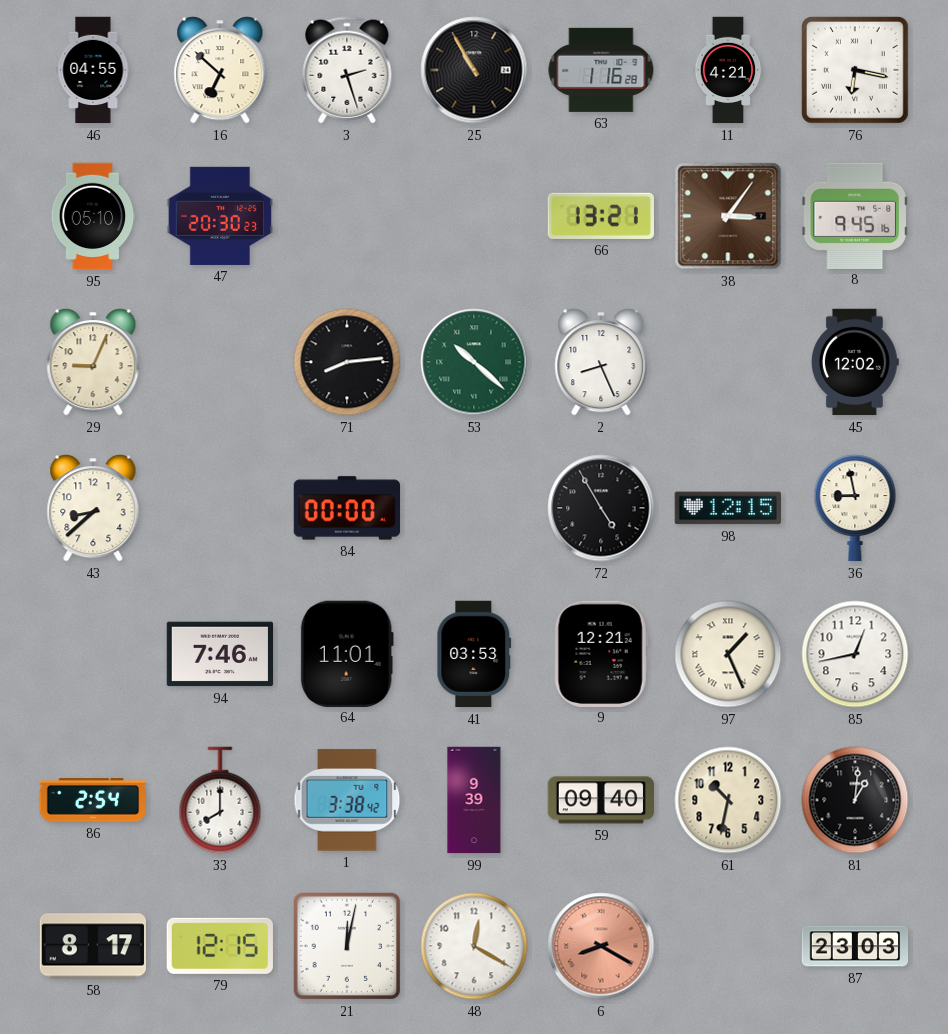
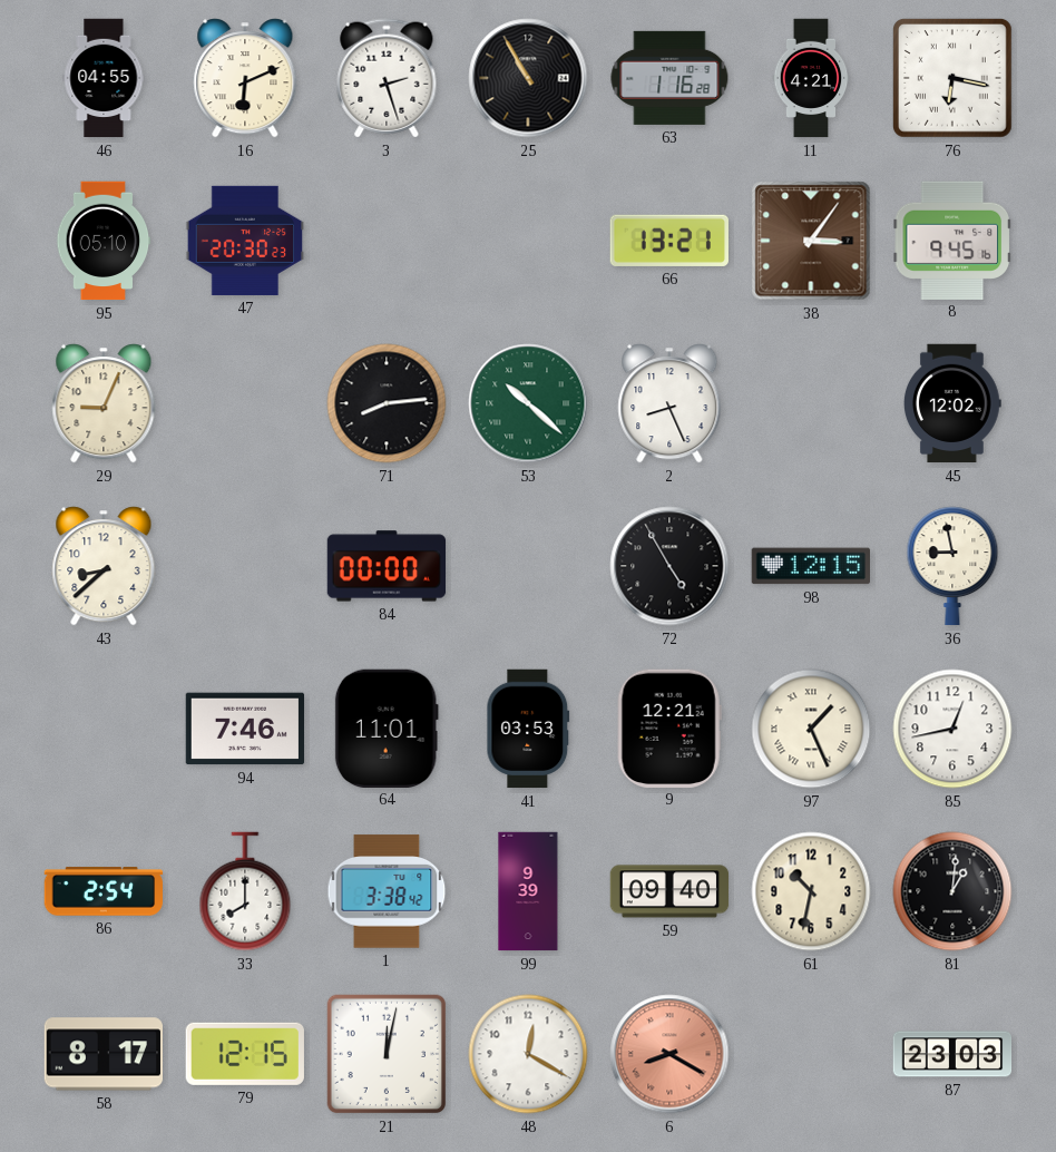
16: 6:52 -> 6:11 (245, 78)
